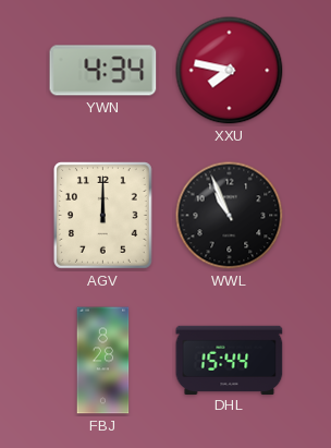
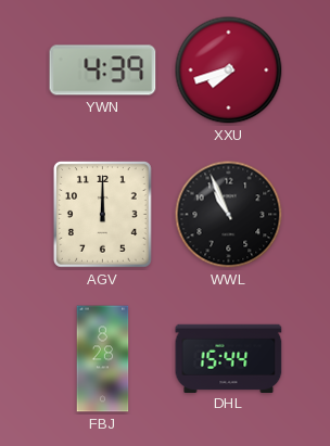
YWN: 4:34 -> 4:39 (103, 71)
XXU: 7:47 -> 7:42 (229, 71)
